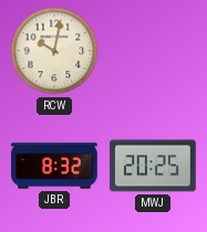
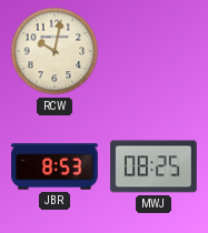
JBR: 8:32 -> 8:53 (55, 166)
MWJ: 20:25 -> 08:25 (153, 166)
